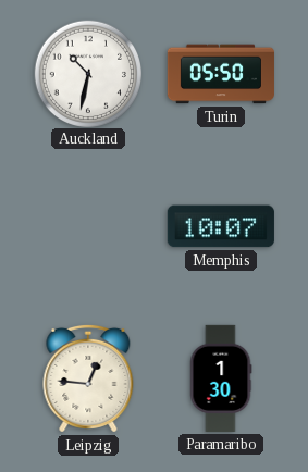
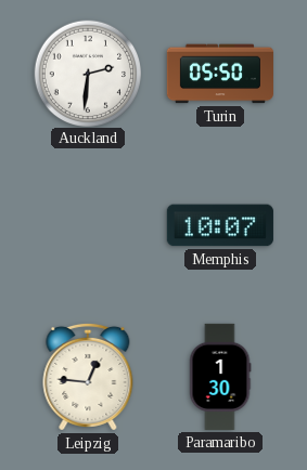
Auckland: 10:32 -> 2:31 (87, 73)
